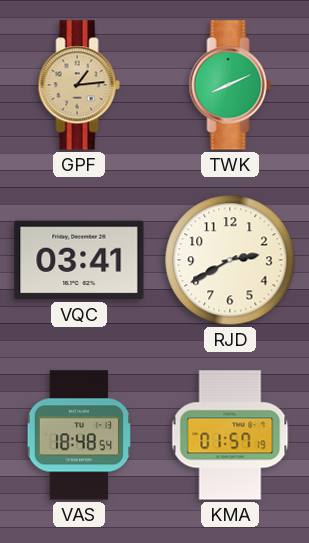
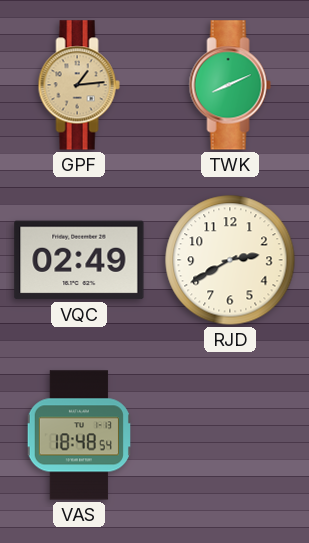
VQC: 03:41 -> 02:49 (79, 260)
KMA: 01:57 -> none (230, 435)
